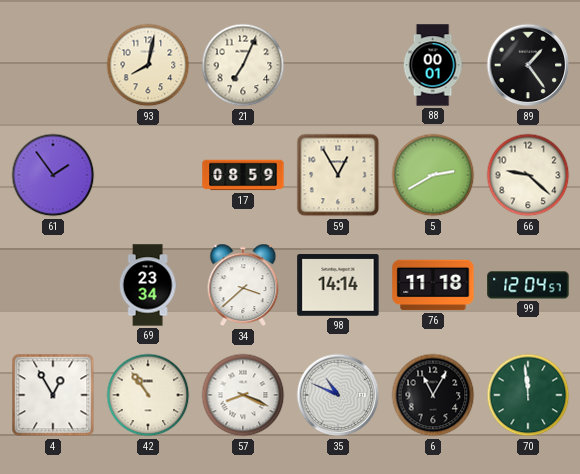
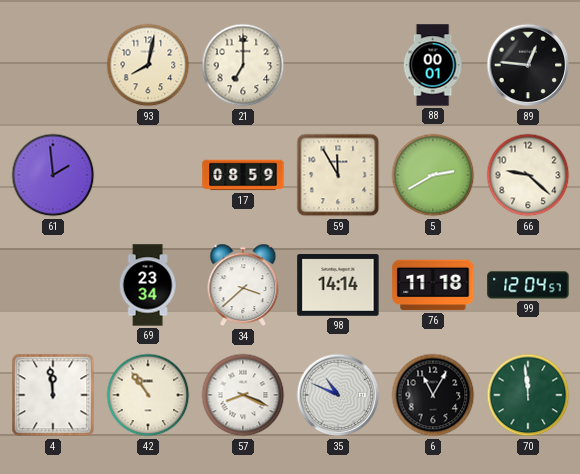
21: 7:04 -> 7:00 (243, 65)
89: 1:24 -> 12:46 (528, 65)
61: 1:54 -> 1:59 (53, 175)
59: 12:55 -> 11:55 (338, 175)
4: 12:55 -> 11:59 (53, 395)
